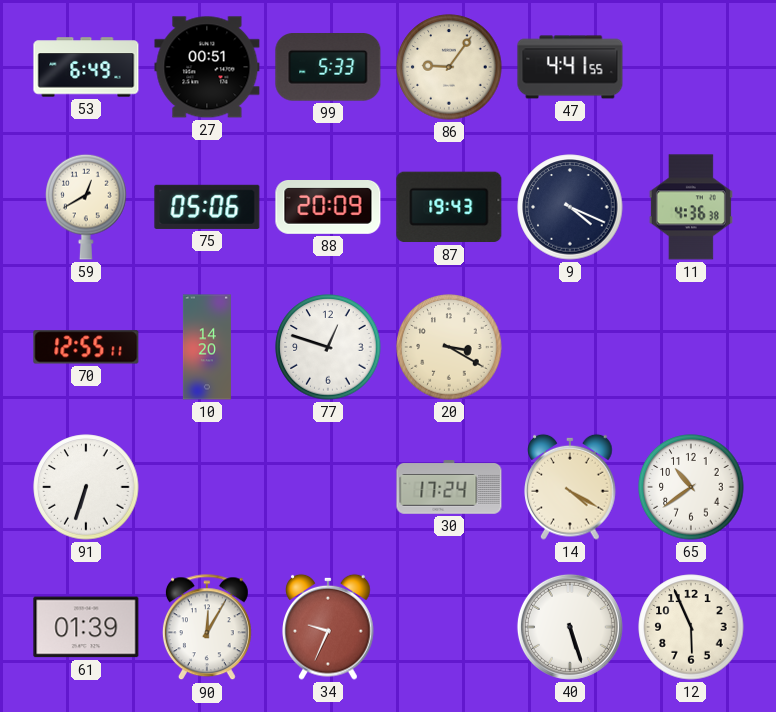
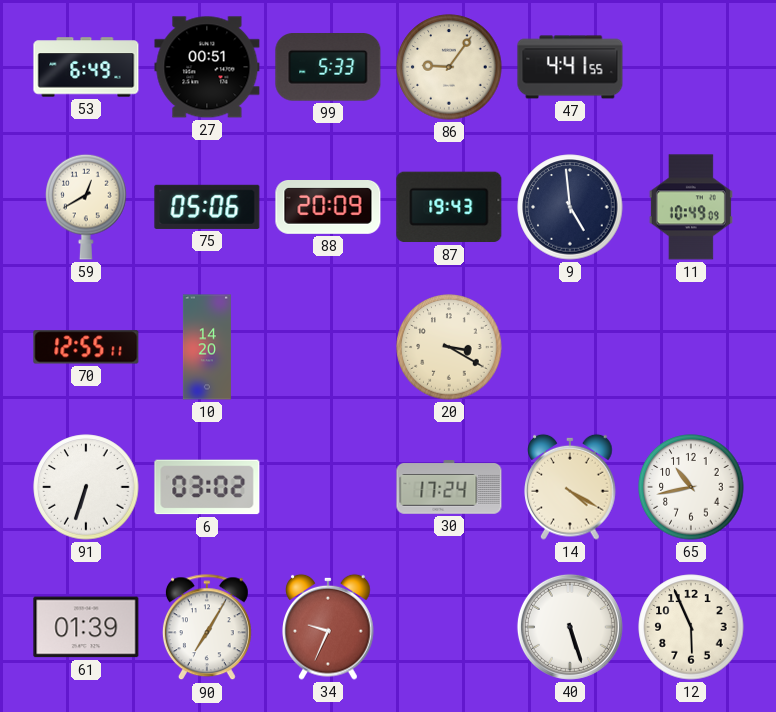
9: 4:19 -> 4:59 (570, 207)
11: 4:36 -> 10:49 (691, 207)
77: 12:48 -> none (328, 347)
6: none -> 03:02 (207, 487)
65: 10:39 -> 10:43 (691, 487)
90: 12:05 -> 7:05 (207, 628)
